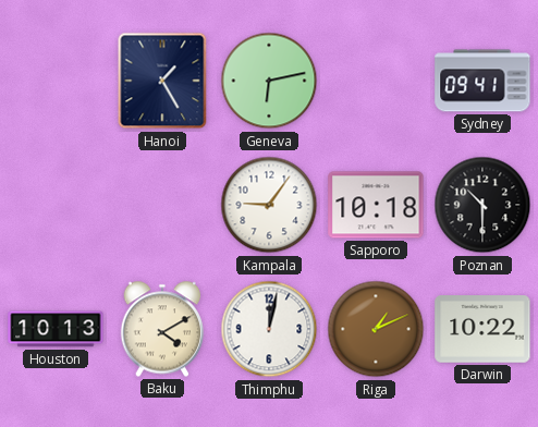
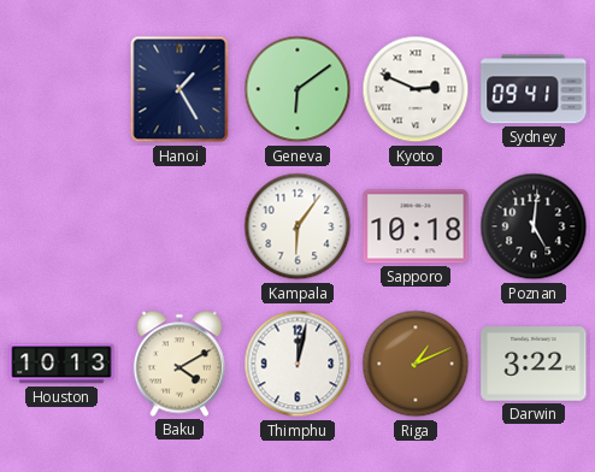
Geneva: 6:13 -> 6:09 (297, 89)
Kyoto: none -> 2:49 (416, 89)
Kampala: 9:06 -> 6:06 (297, 226)
Poznan: 10:30 -> 5:01 (534, 226)
Darwin: 10:22 -> 3:22 (534, 364)
